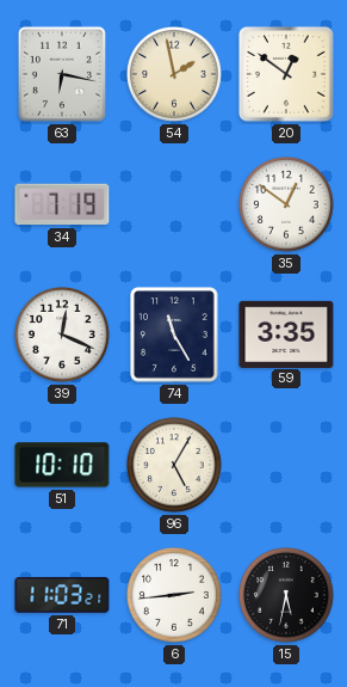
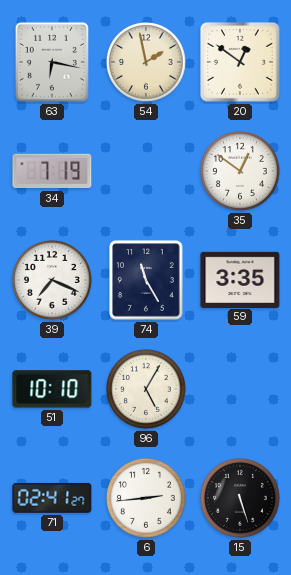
39: 12:19 -> 7:19 (53, 281)
71: 11:03 -> 02:41 (52, 498)
15: 5:32 -> 5:27 (241, 499)
